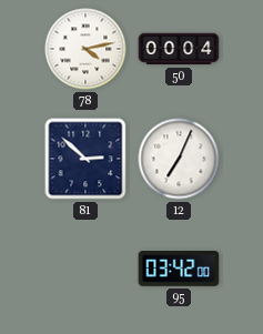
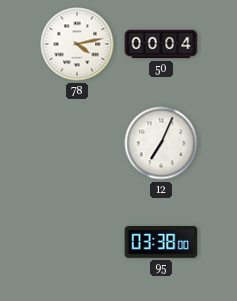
81: 2:52 -> none (85, 159)
95: 03:42 -> 03:38 (161, 243)
